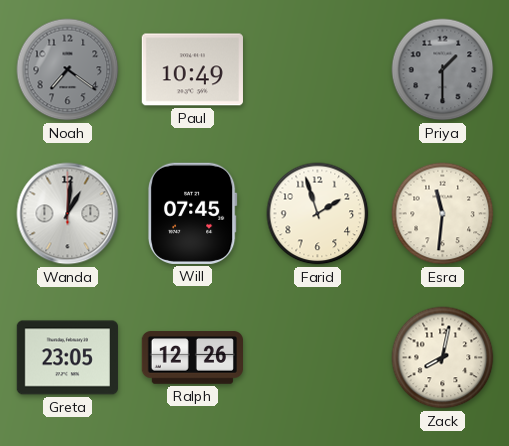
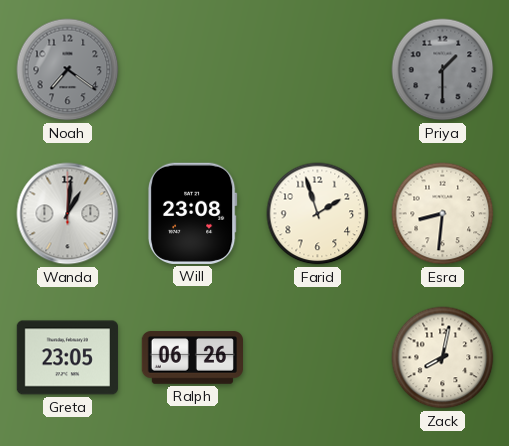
Paul: 10:49 -> none (192, 70)
Will: 07:45 -> 23:08 (192, 213)
Esra: 11:31 -> 8:31 (443, 214)
Ralph: 12:26 -> 06:26 (192, 358)
